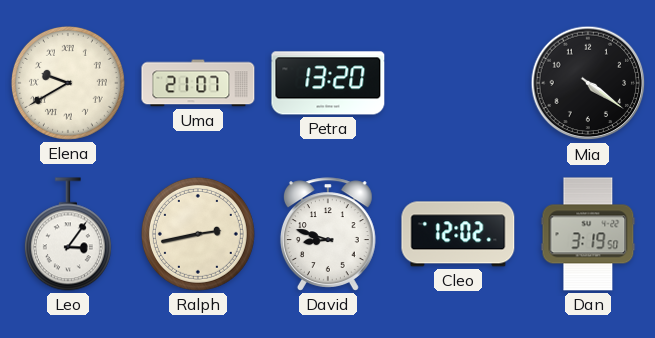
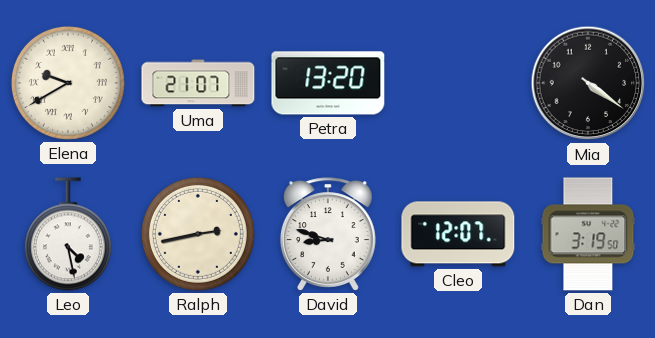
Leo: 3:06 -> 4:28 (68, 234)
Cleo: 12:02 -> 12:07 (458, 234)
